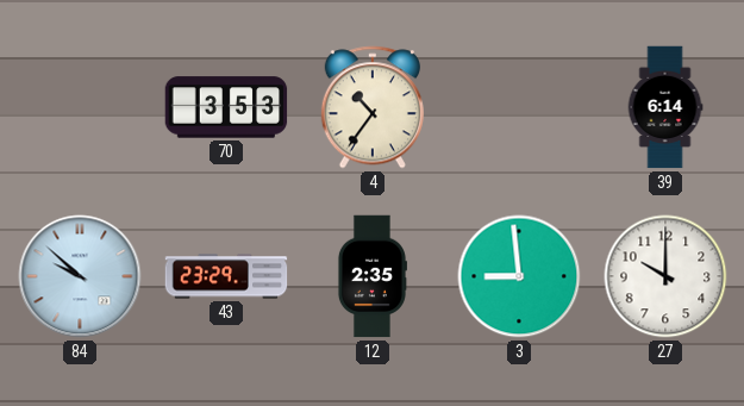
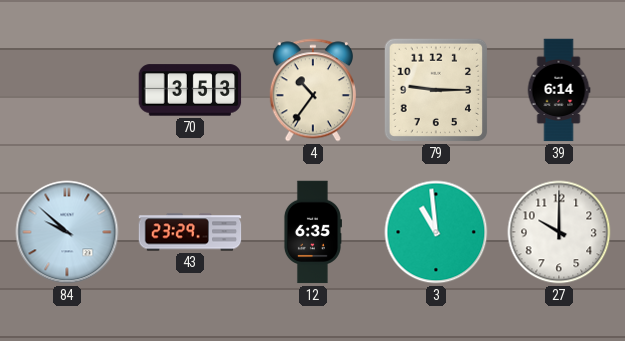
79: none -> 9:15 (436, 90)
12: 2:35 -> 6:35 (312, 232)
3: 8:59 -> 10:59 (436, 232)
